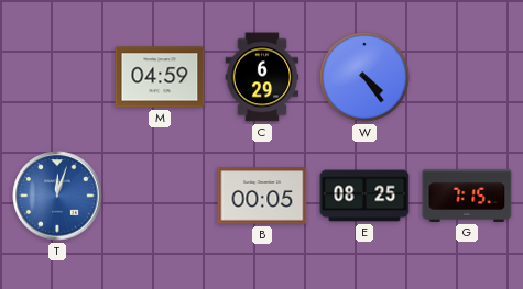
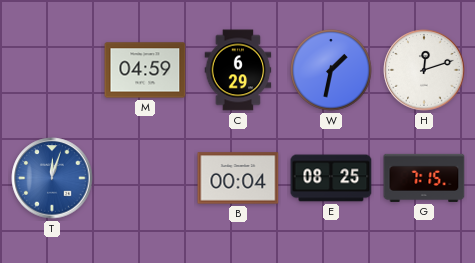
W: 4:24 -> 1:32 (331, 70)
H: none -> 12:12 (424, 70)
B: 00:05 -> 00:04 (238, 178)
